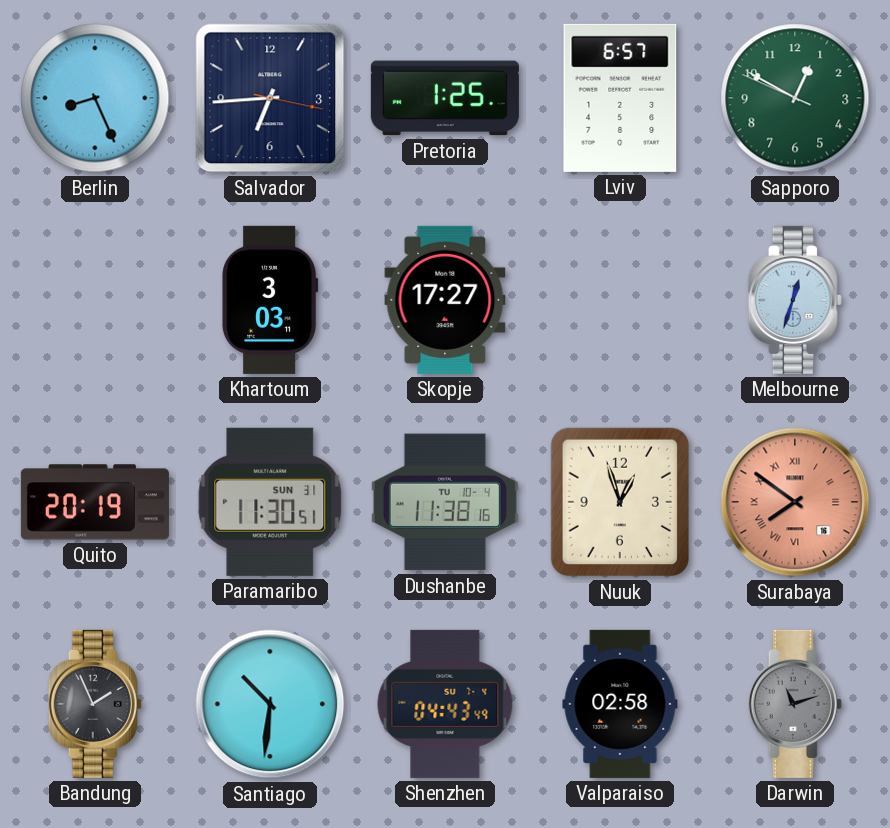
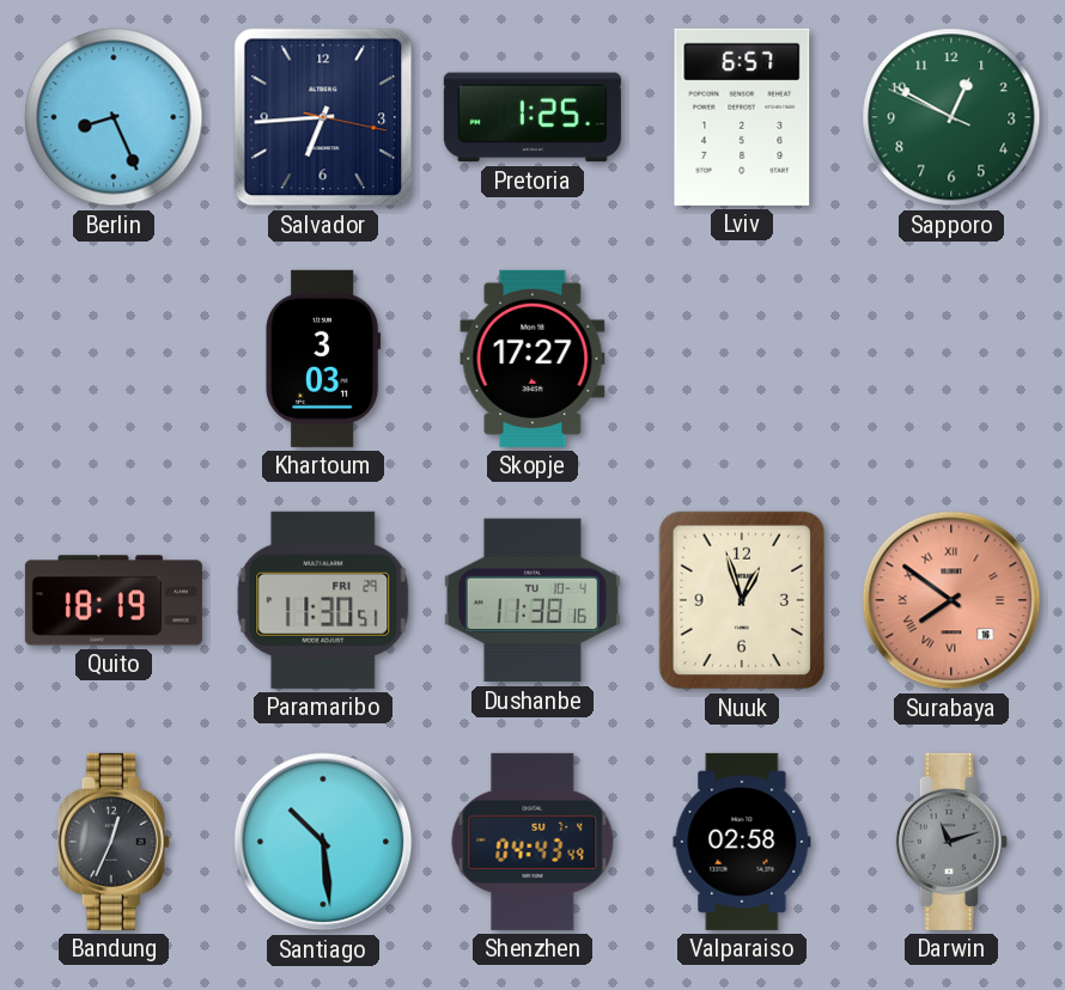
Melbourne: 12:33 -> none (795, 300)
Quito: 20:19 -> 18:19 (114, 600)
Paramaribo date: SUN 31 -> FRI 29 (323, 600)
Bandung: 1:56 -> 12:34 (114, 842)
Santiago: 10:31 -> 10:29 (323, 842)
